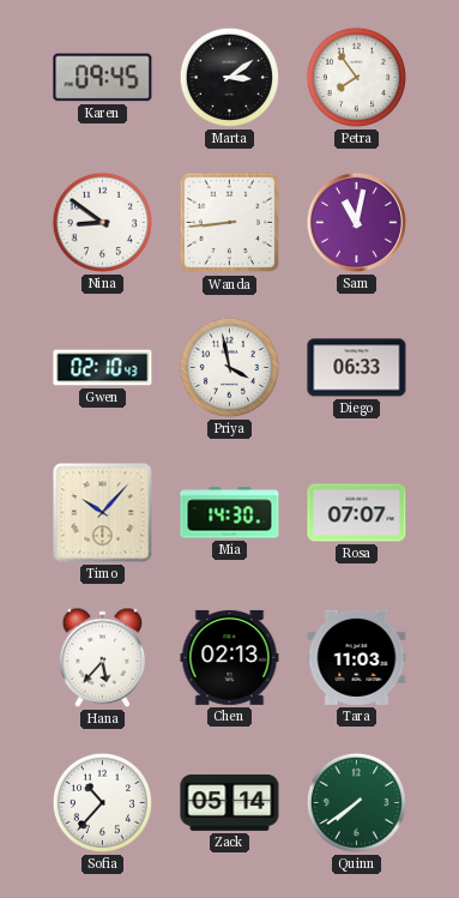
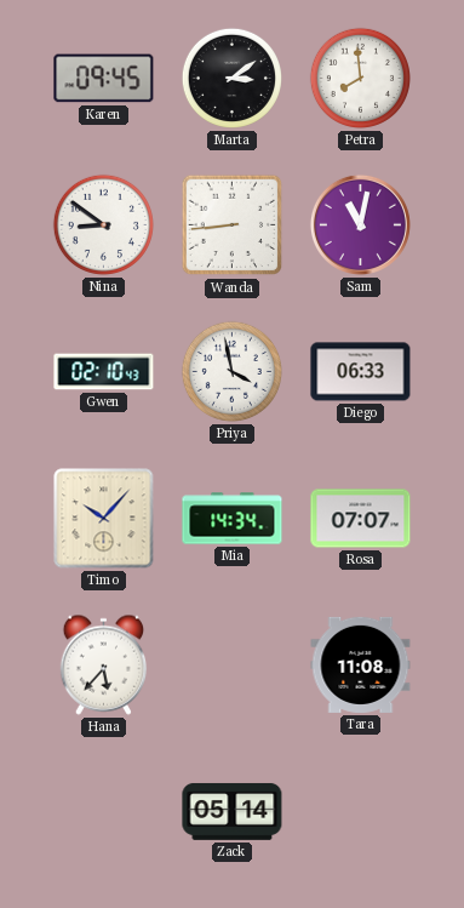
Petra: 7:54 -> 7:59 (360, 78)
Mia: 14:30 -> 14:34 (233, 519)
Chen: 02:13 -> none (230, 657)
Tara: 11:03 -> 11:08 (361, 664)
Sofia: 10:37 -> none (102, 802)
Quinn: 7:39 -> none (356, 802)
